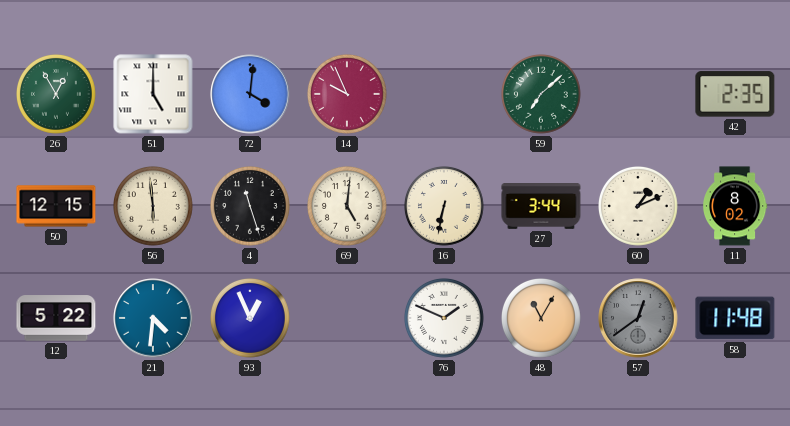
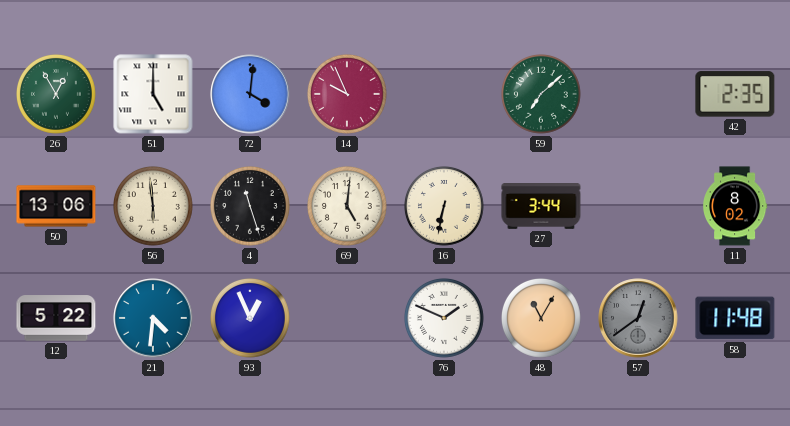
50: 12:15 -> 13:06 (56, 206)
60: 1:11 -> none (639, 207)
